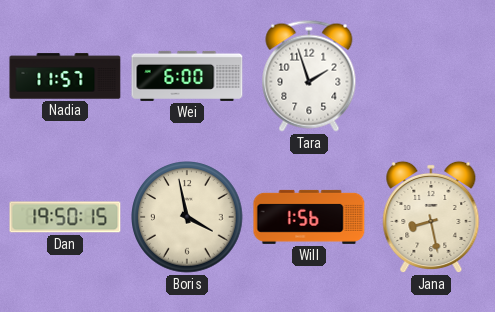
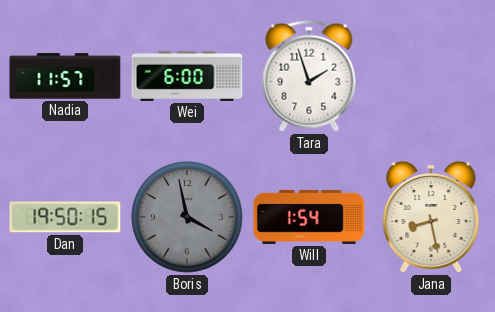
Boris dial: cream -> grey (188, 218)
Will: 1:56 -> 1:54 (309, 217)
